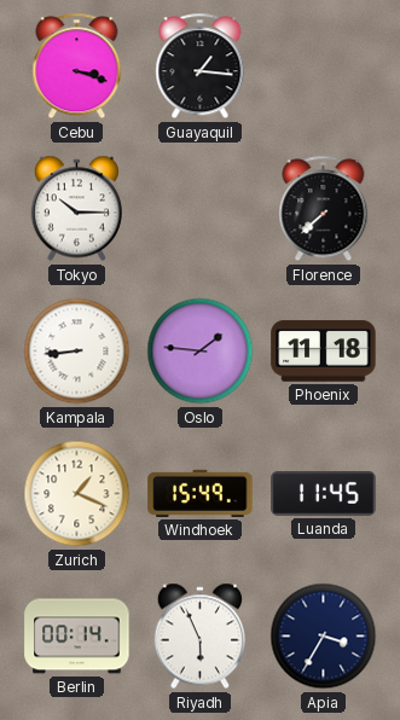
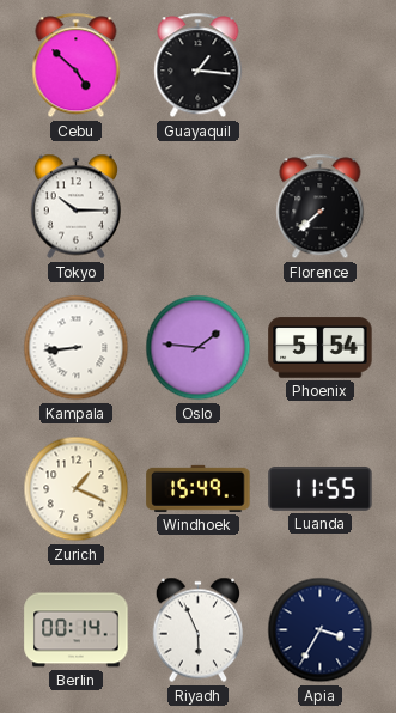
Cebu: 3:18 -> 4:52 (77, 66)
Phoenix: 11:18 -> 5:54 (321, 348)
Luanda: 11:45 -> 11:55 (321, 489)
